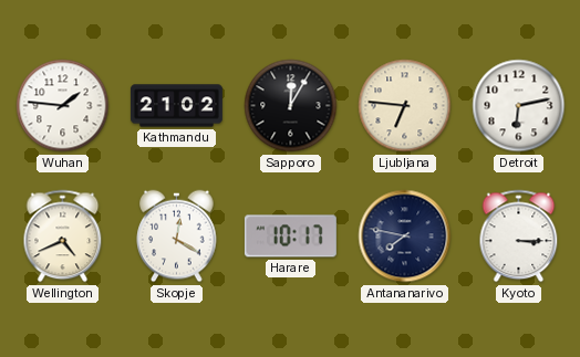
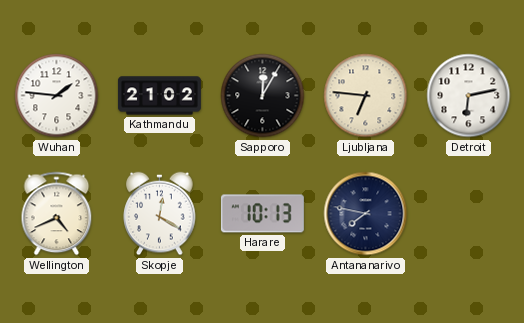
Harare: 10:17 -> 10:13 (262, 214)
Kyoto: 3:15 -> none (519, 237)
